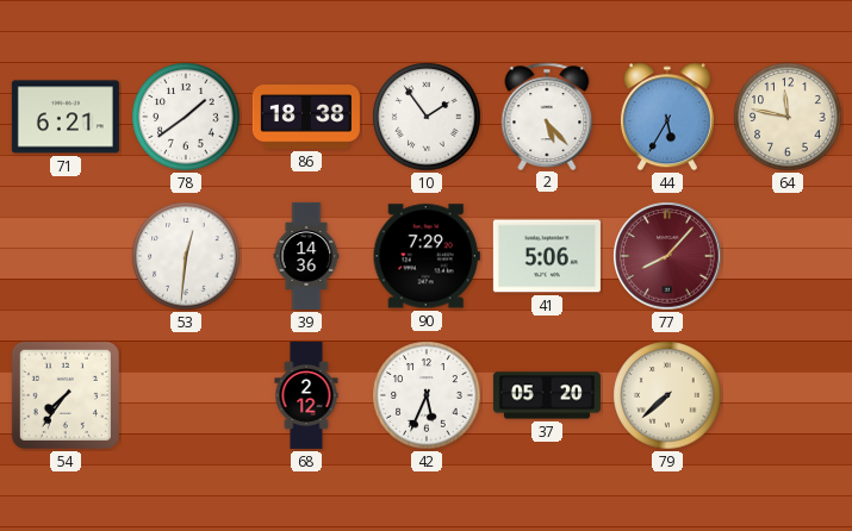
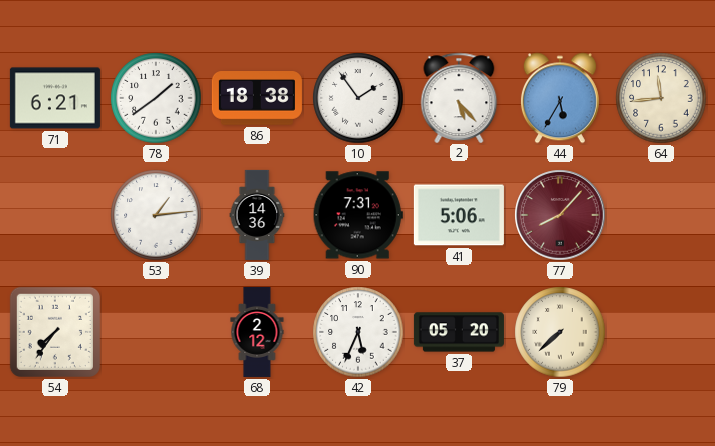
64: 11:47 -> 11:44 (661, 98)
53: 12:31 -> 1:14 (156, 215)
90: 7:29 -> 7:31 (358, 215)
